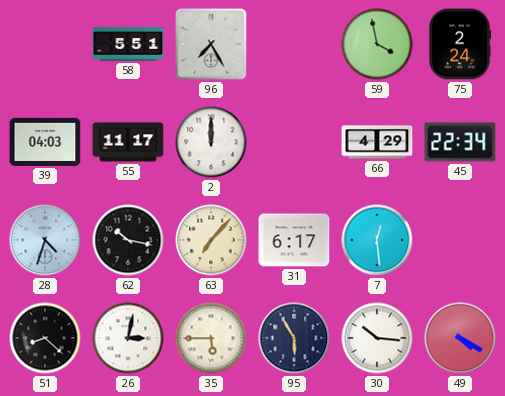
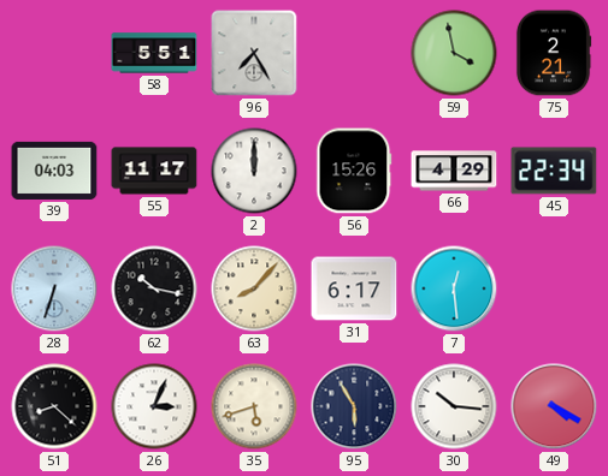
75: 2:24 -> 2:21 (554, 53)
56: none -> 15:26 (354, 171)
28: 4:33 -> 6:33 (54, 288)
63: 7:07 -> 8:07 (254, 288)
26: 3:02 -> 3:04 (154, 406)
35: 5:45 -> 5:42 (254, 406)
